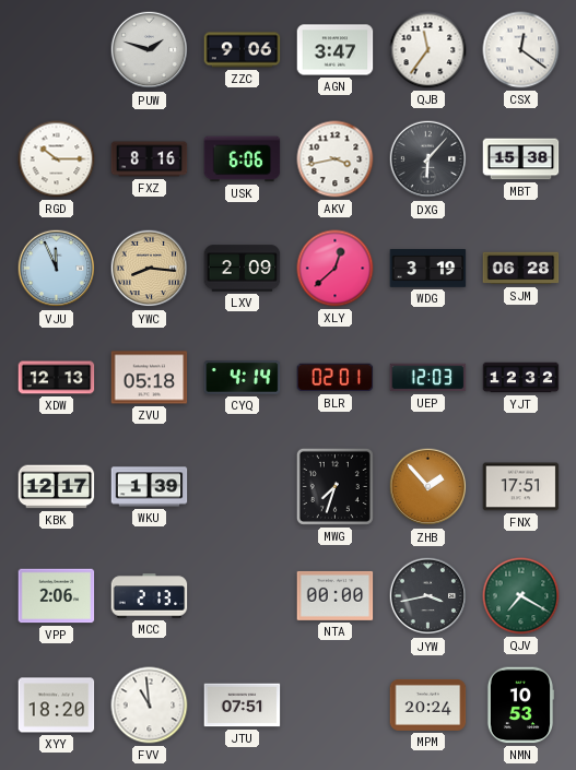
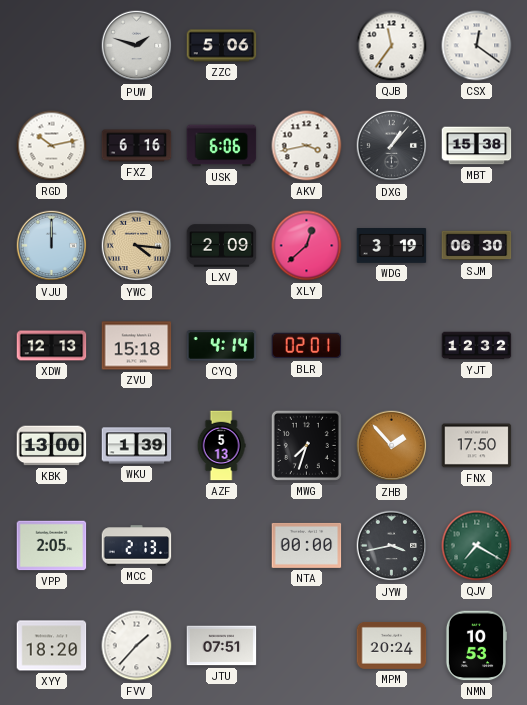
ZZC: 9:06 -> 5:06 (222, 46)
AGN: 3:47 -> none (336, 50)
RGD: 10:15 -> 10:13 (52, 146)
FXZ: 8:16 -> 6:16 (137, 146)
DXG: 6:07 -> 1:07 (392, 146)
VJU: 11:56 -> 12:00 (52, 246)
YWC: 8:16 -> 4:16 (137, 246)
SJM: 06:28 -> 06:30 (477, 246)
ZVU: 05:18 -> 15:18 (137, 346)
UEP: 12:03 -> none (428, 378)
KBK: 12:17 -> 13:00 (52, 446)
AZF: none -> 5:13 (221, 446)
FNX: 17:51 -> 17:50 (477, 446)
VPP: 2:06 -> 2:05 (52, 546)
FVV: 10:59 -> 1:37 (137, 646)
